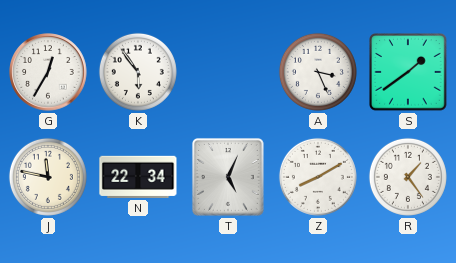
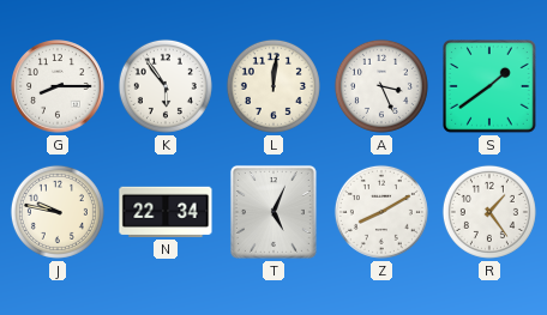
G: 12:35 -> 8:15 (58, 86)
L: none -> 12:01 (273, 86)
J: 11:47 -> 9:47 (58, 212)
